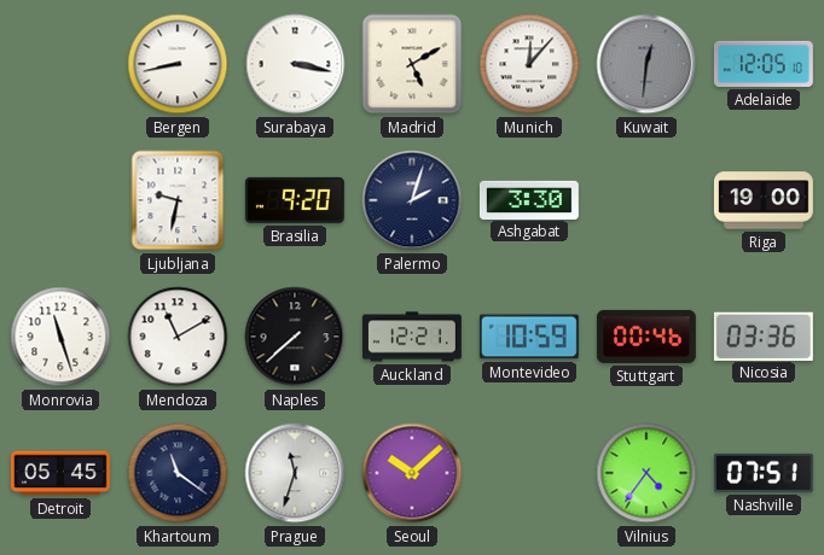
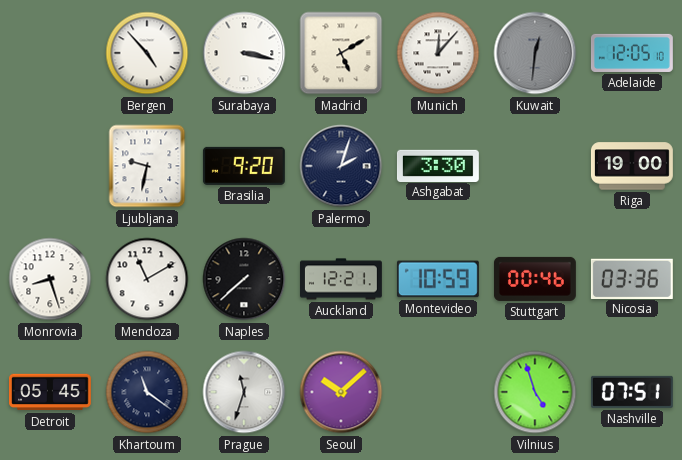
Bergen: 8:43 -> 4:53 (147, 53)
Monrovia: 11:27 -> 8:27 (50, 279)
Vilnius: 4:36 -> 4:57 (535, 392)
